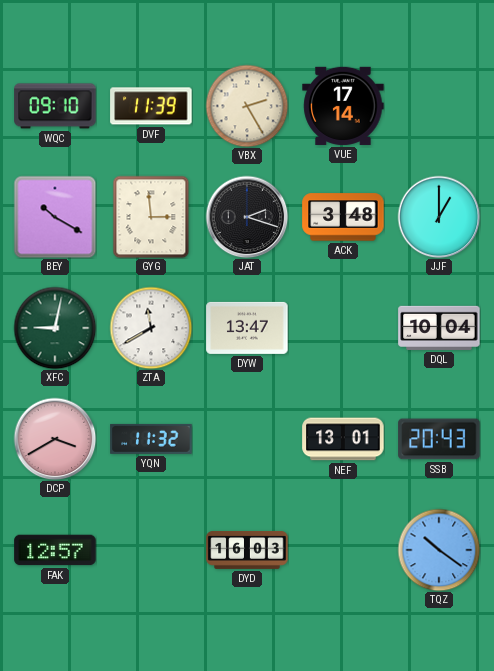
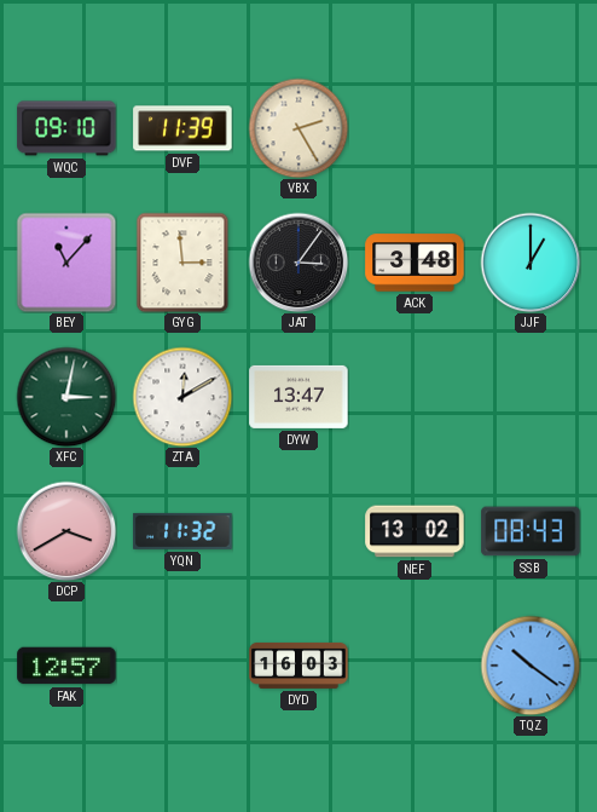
VUE: 17:14 -> none (343, 106)
BEY: 10:20 -> 11:07 (66, 263)
JAT: 2:18 -> 3:06 (298, 263)
XFC: 9:02 -> 3:02 (66, 397)
ZTA: 11:40 -> 12:10 (182, 397)
DQL: 10:04 -> none (439, 328)
NEF: 13:01 -> 13:02 (415, 531)
SSB: 20:43 -> 08:43 (531, 531)
